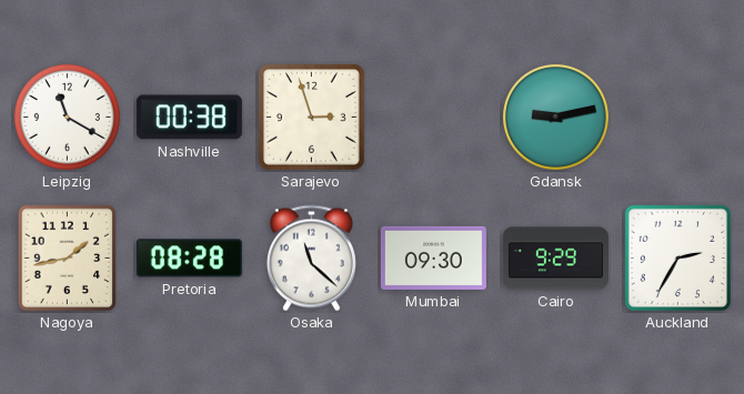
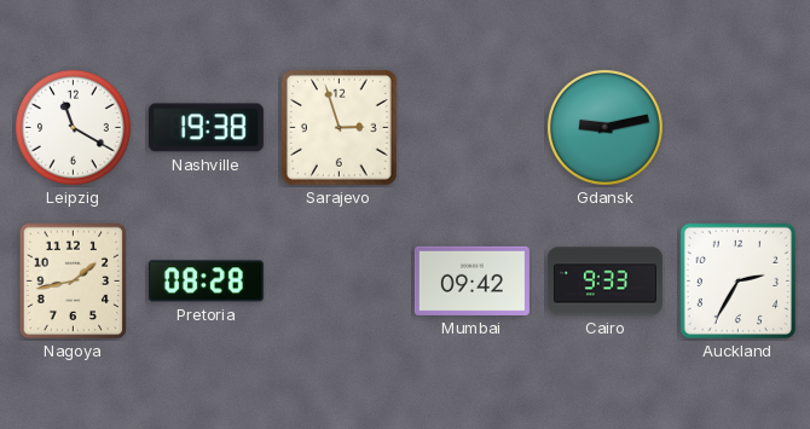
Nashville: 00:38 -> 19:38 (206, 128)
Osaka: 11:22 -> none (311, 259)
Mumbai: 09:30 -> 09:42 (471, 280)
Cairo: 9:29 -> 9:33 (604, 282)
